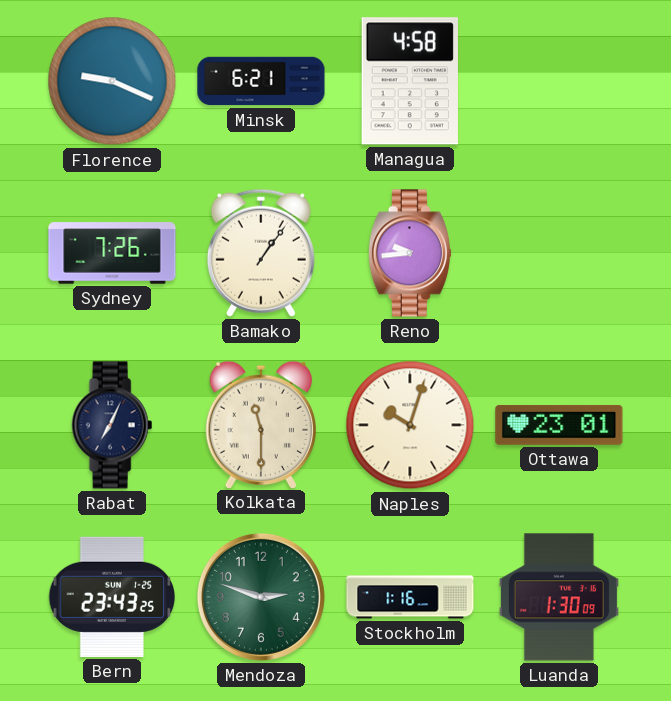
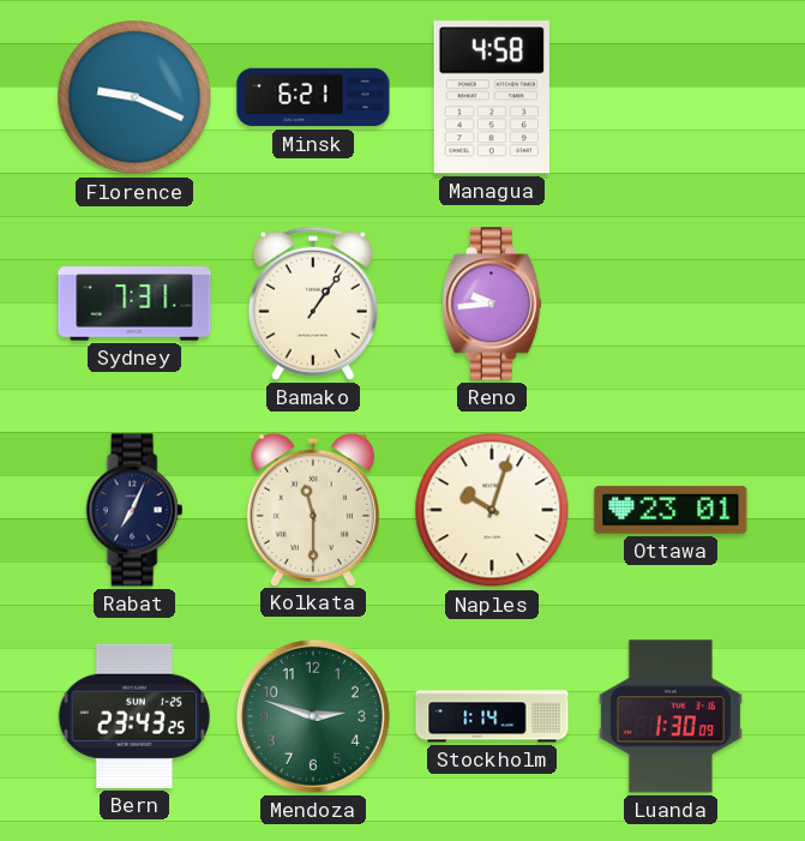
Sydney: 7:26 -> 7:31 (134, 304)
Stockholm: 1:16 -> 1:14 (492, 716)
